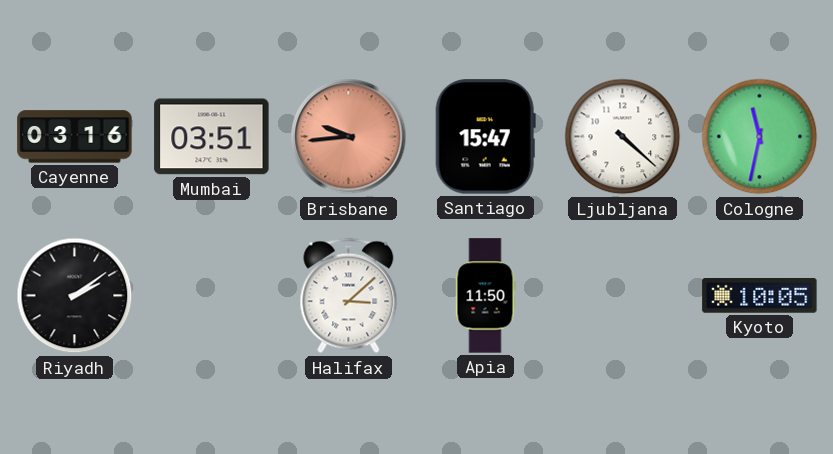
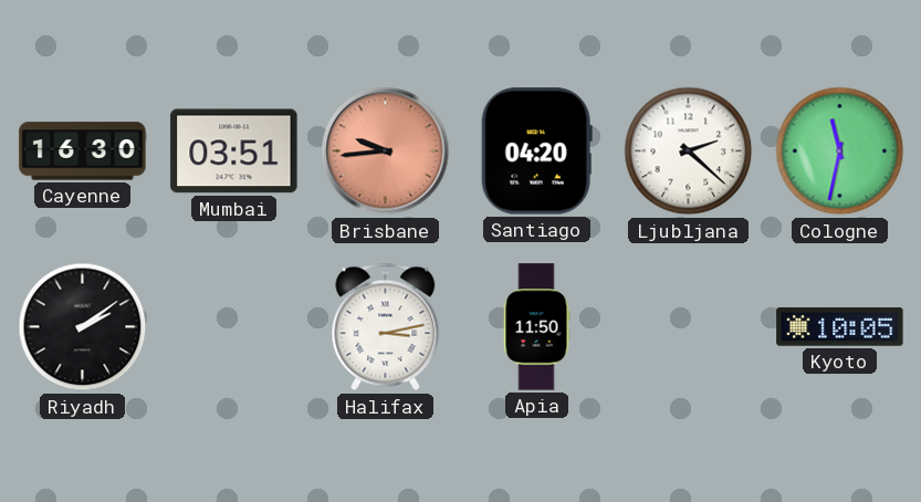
Cayenne: 03:16 -> 16:30 (83, 151)
Santiago: 15:47 -> 04:20 (536, 151)
Ljubljana: 4:22 -> 2:22 (689, 151)
Halifax: 3:08 -> 3:13 (386, 327)
